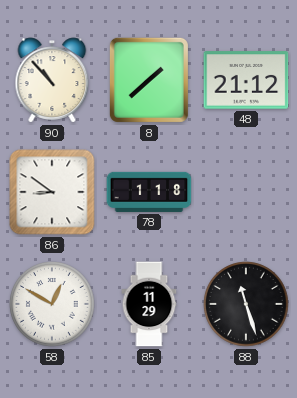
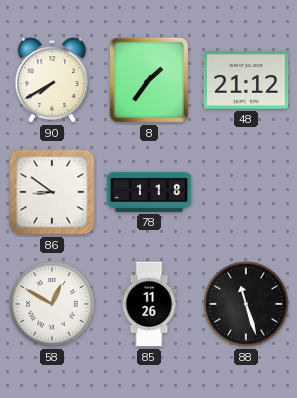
90: 10:53 -> 7:40 (52, 80)
8: 1:38 -> 1:36 (149, 80)
85: 11:29 -> 11:26 (149, 304)
